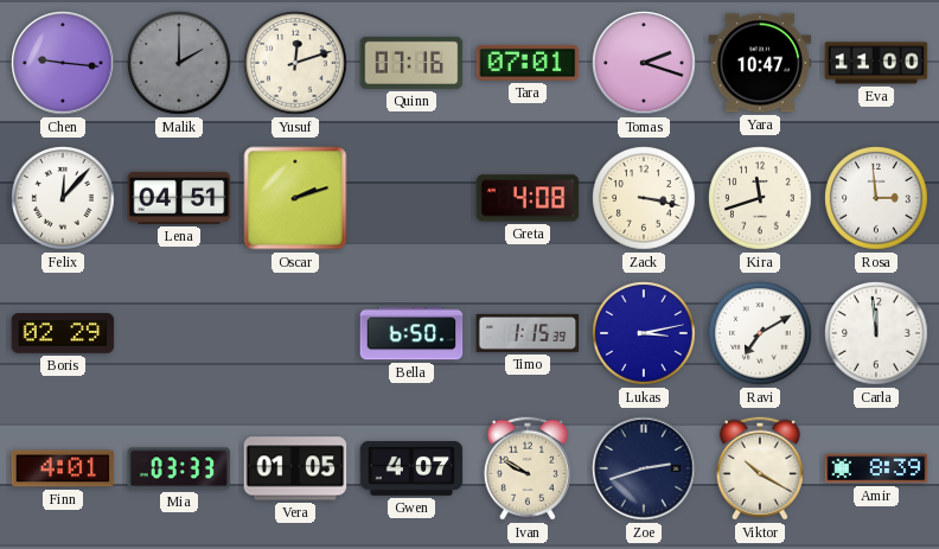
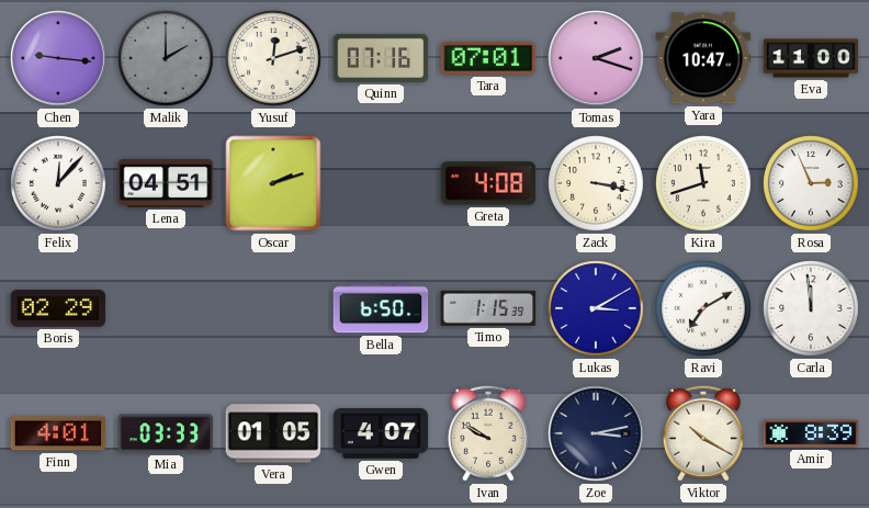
Rosa: 2:59 -> 2:56 (811, 183)
Lukas: 3:13 -> 3:10 (596, 308)
Zoe: 2:42 -> 3:13 (596, 433)
